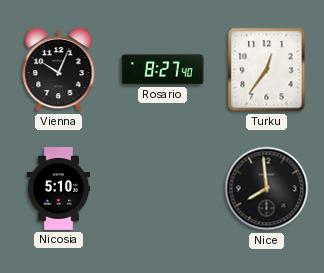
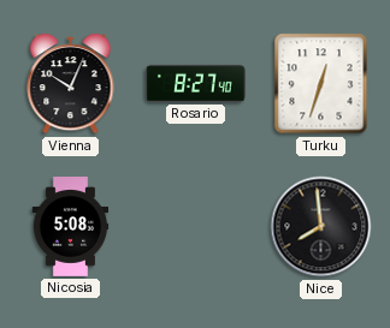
Turku: 12:36 -> 12:33 (321, 84)
Nicosia: 5:10 -> 5:08 (71, 227)
